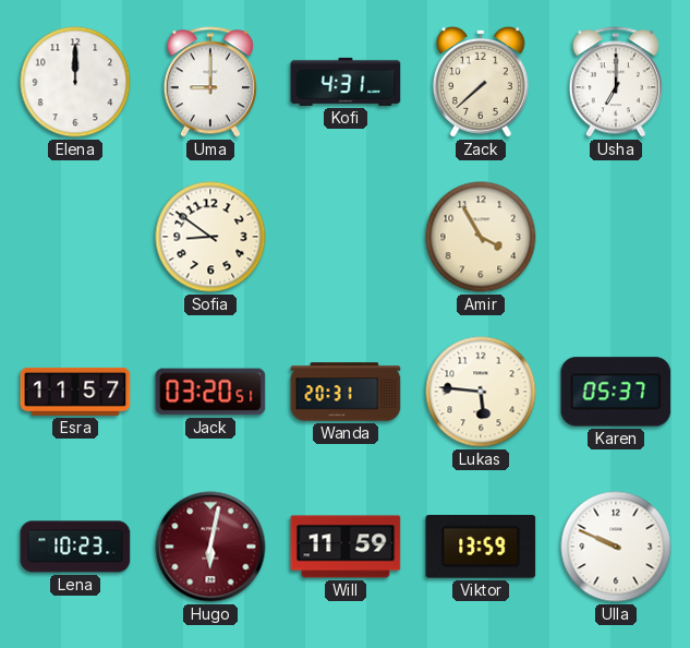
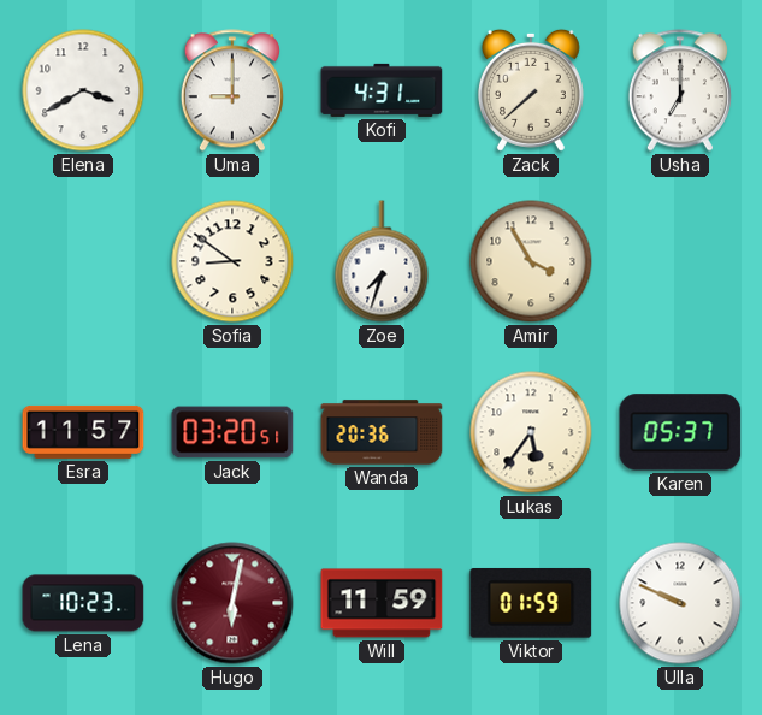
Elena: 12:00 -> 3:40 (83, 90)
Zoe: none -> 7:33 (382, 261)
Wanda: 20:31 -> 20:36 (382, 432)
Lukas: 5:46 -> 5:36 (531, 432)
Viktor: 13:59 -> 01:59 (531, 603)
